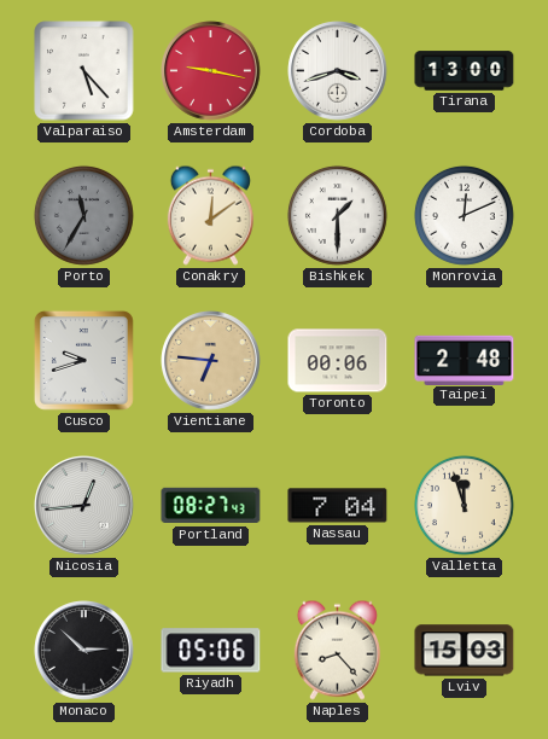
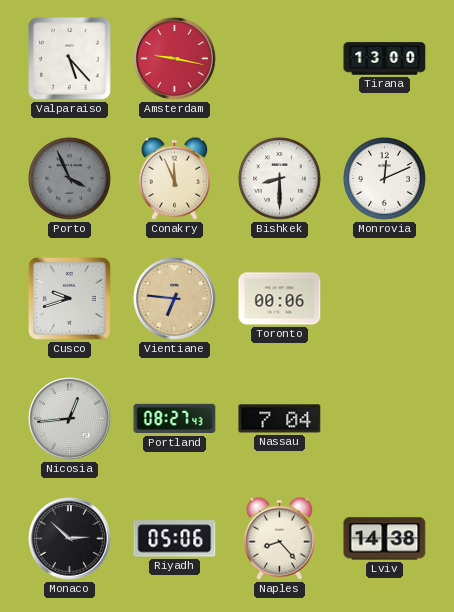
Cordoba: 3:42 -> none (338, 71)
Porto: 11:35 -> 3:56 (69, 178)
Conakry: 12:09 -> 11:56 (174, 178)
Bishkek: 1:30 -> 8:30 (279, 178)
Taipei: 2:48 -> none (465, 360)
Valletta: 11:57 -> none (464, 505)
Lviv: 15:03 -> 14:38 (385, 539)
